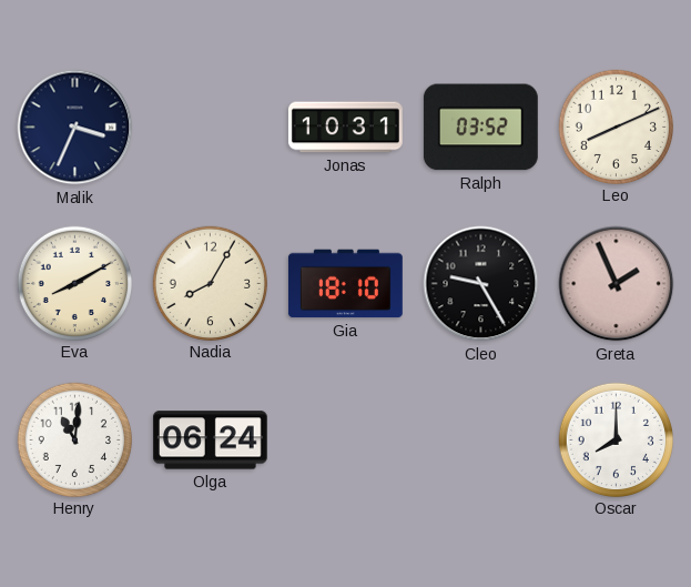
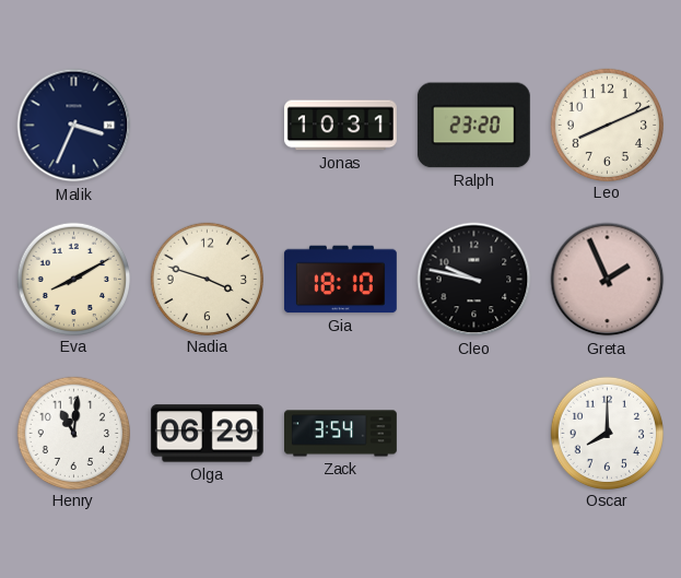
Ralph: 03:52 -> 23:20 (473, 126)
Nadia: 8:05 -> 3:48 (207, 279)
Cleo: 9:25 -> 9:47 (474, 280)
Olga: 06:24 -> 06:29 (207, 434)
Zack: none -> 3:54 (341, 434)
